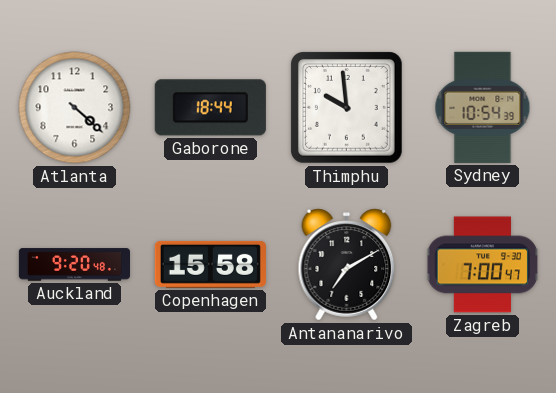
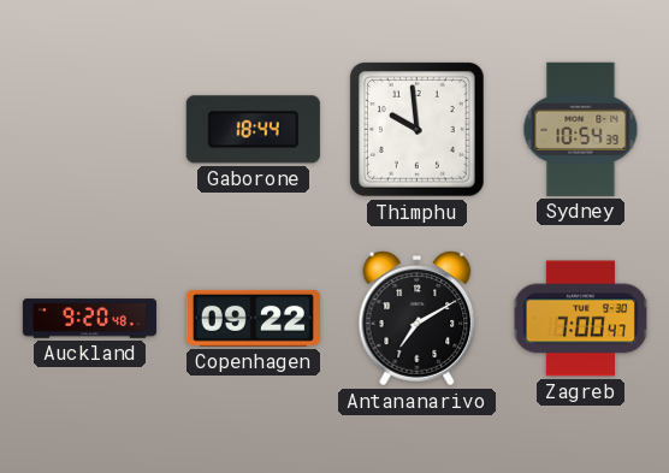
Atlanta: 4:22 -> none (75, 108)
Copenhagen: 15:58 -> 09:22 (253, 318)
